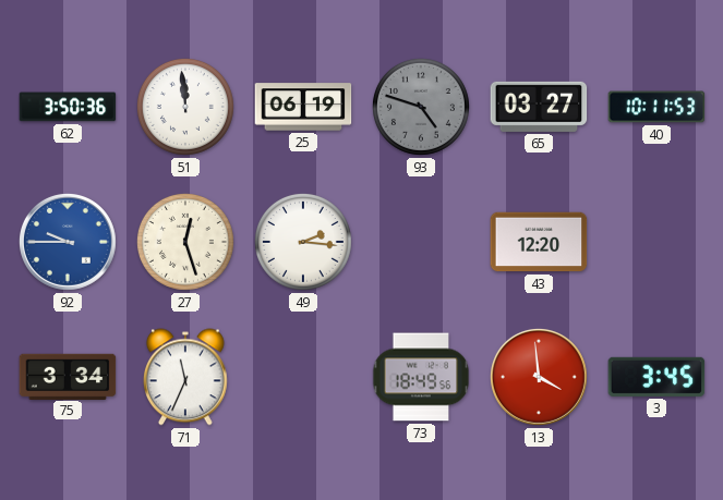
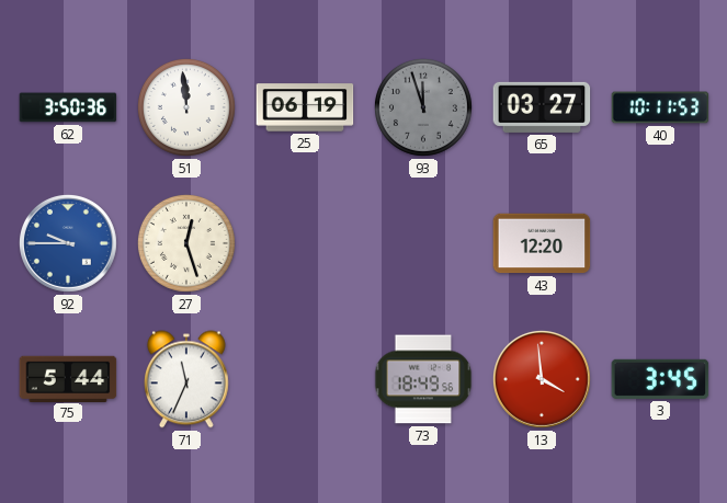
93: 4:48 -> 11:57 (423, 107)
49: 2:16 -> none (303, 242)
75: 3:34 -> 5:44 (68, 378)
